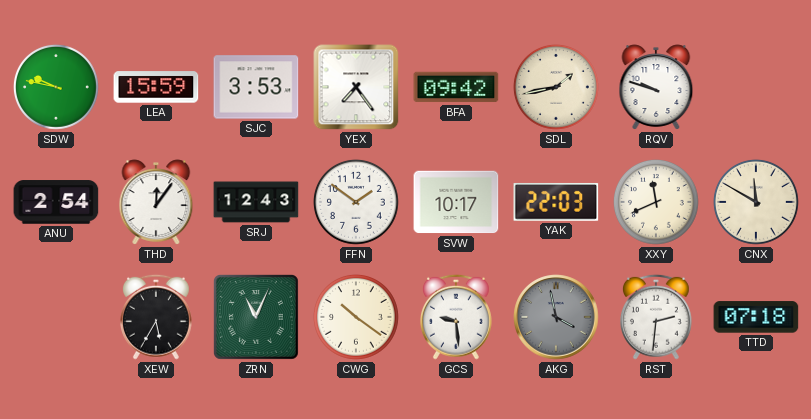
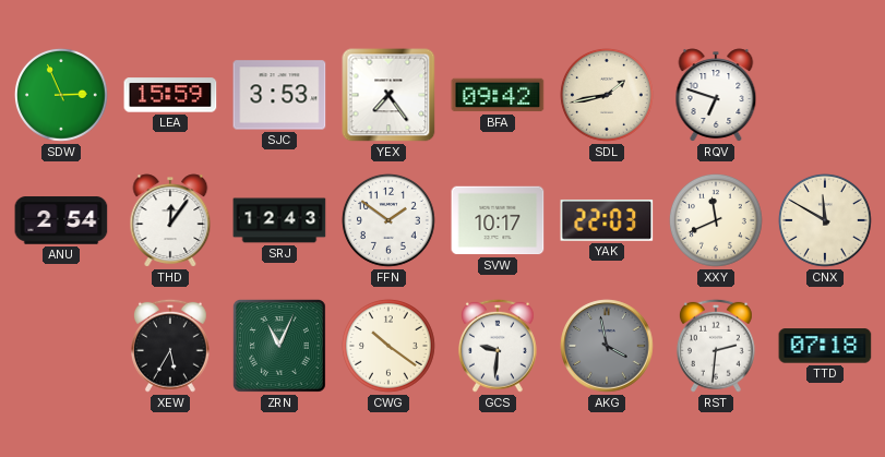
SDW: 9:47 -> 2:56 (62, 95)
RQV: 9:48 -> 6:48 (716, 95)
GCS: 9:29 -> 9:31 (499, 346)
